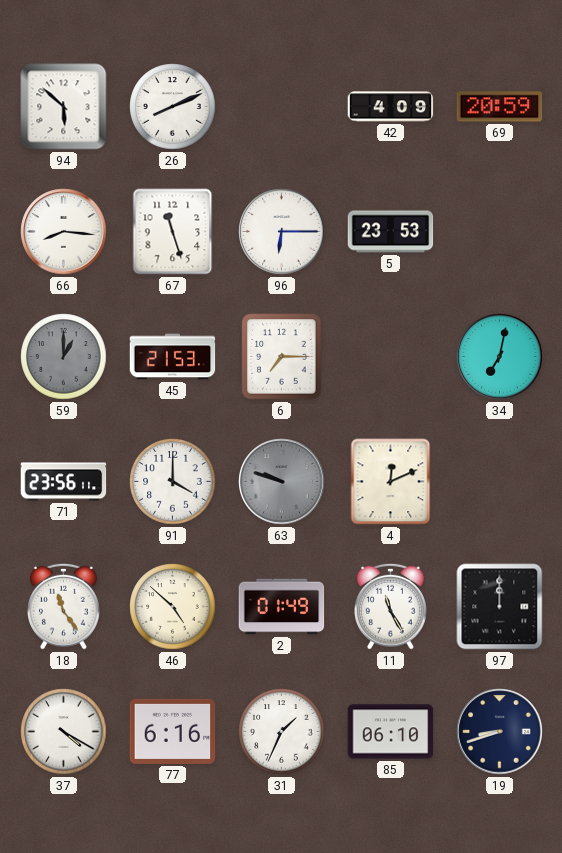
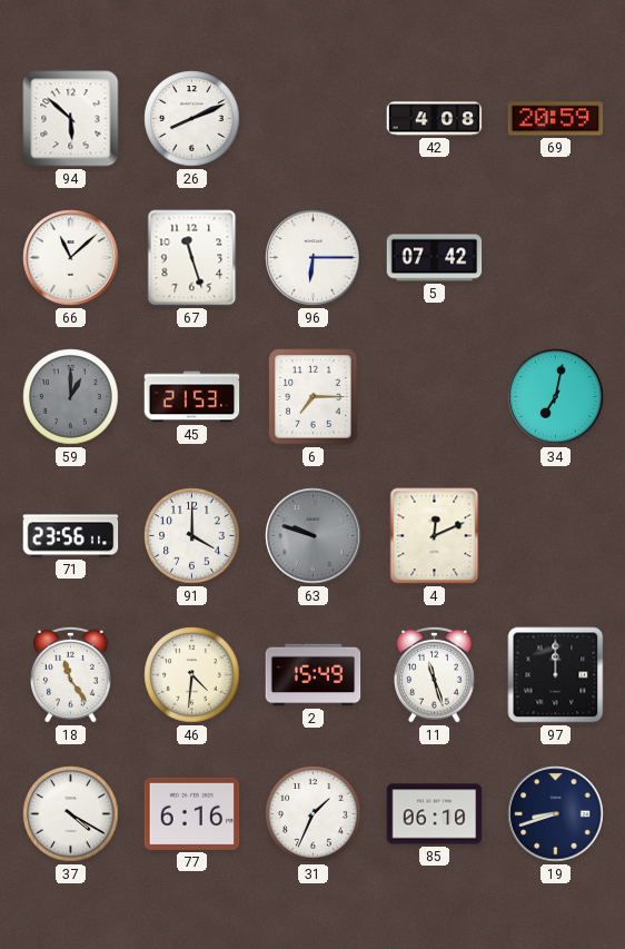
42: 4:09 -> 4:08 (435, 119)
66: 8:16 -> 11:08 (71, 258)
5: 23:53 -> 07:42 (435, 258)
46: 4:52 -> 4:31 (192, 675)
2: 01:49 -> 15:49 (314, 675)
11: 11:25 -> 11:27 (435, 674)
